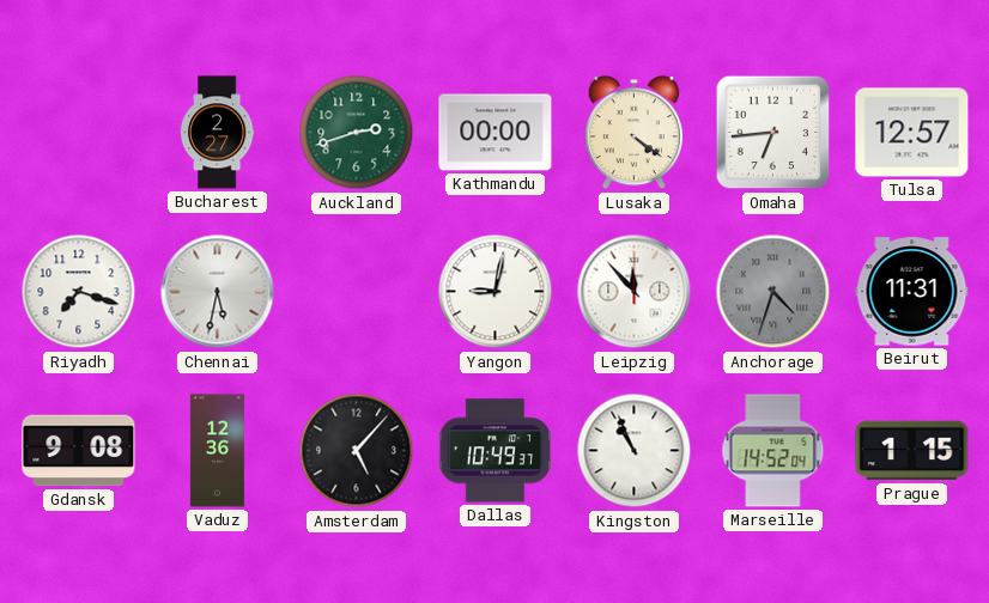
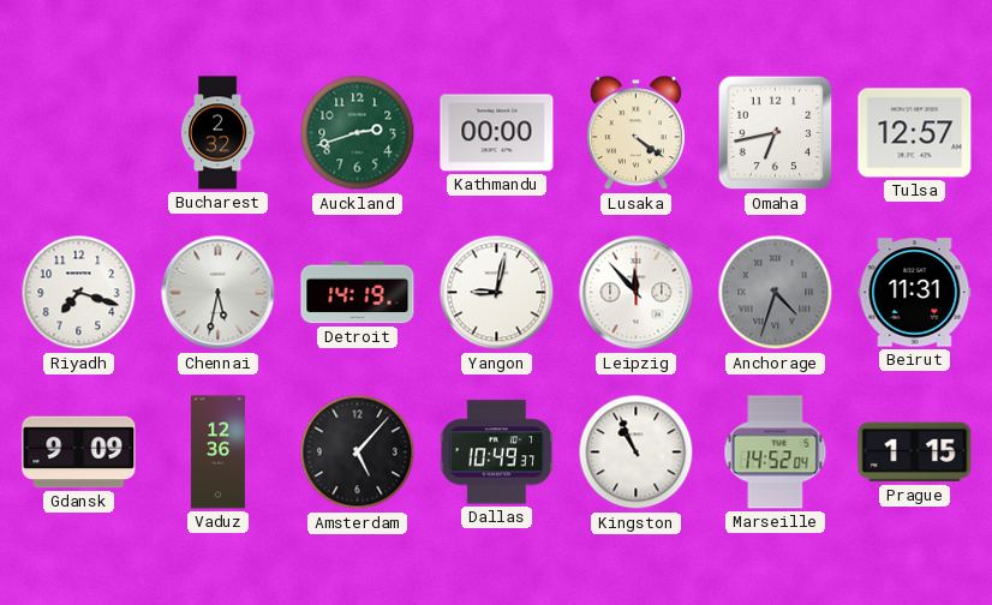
Bucharest: 2:27 -> 2:32 (217, 133)
Omaha: 6:44 -> 6:43 (776, 133)
Detroit: none -> 14:19 (358, 293)
Gdansk: 9:08 -> 9:09 (79, 453)
